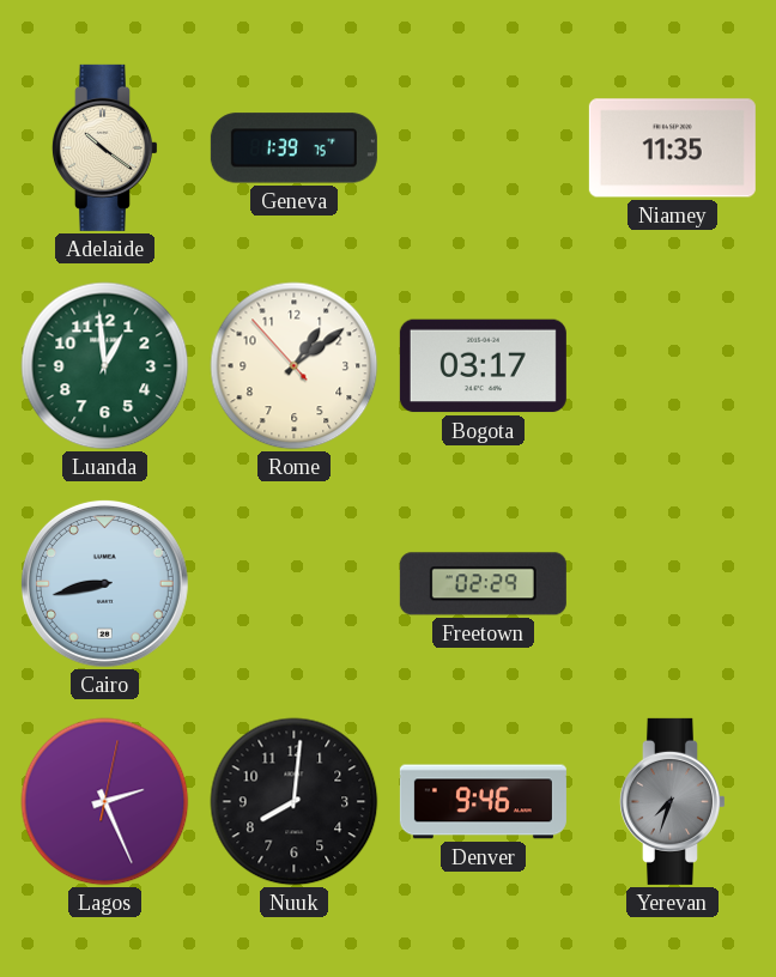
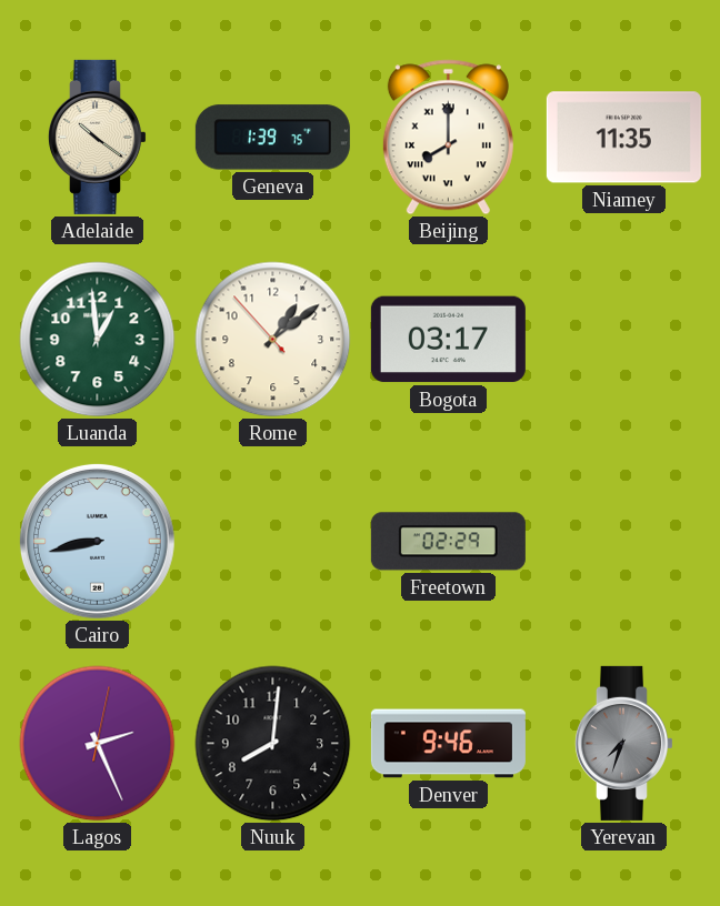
Beijing: none -> 8:00 (448, 138)
